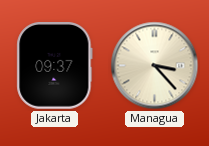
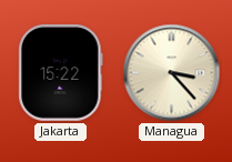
Jakarta: 09:37 -> 15:22 (61, 73)
